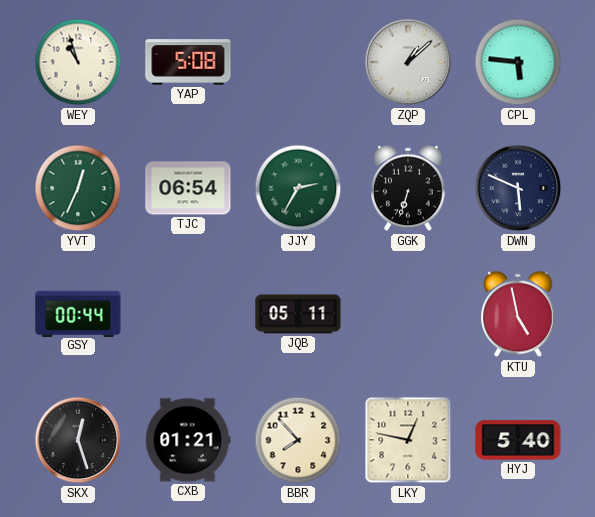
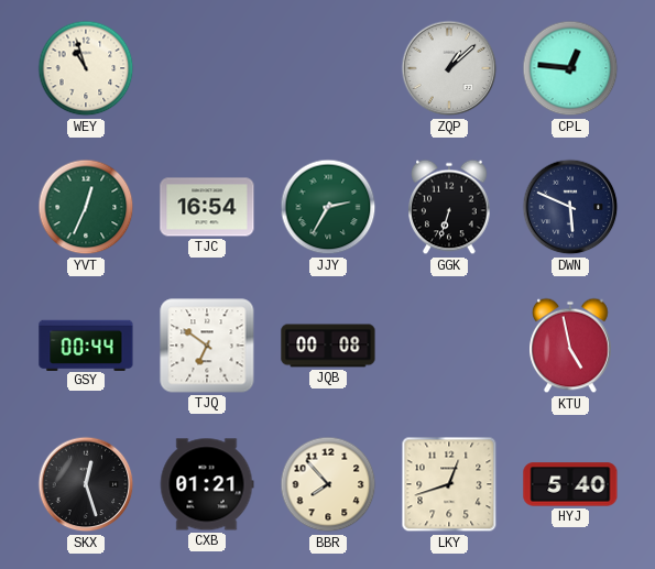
YAP: 5:08 -> none (188, 62)
CPL: 5:46 -> 12:46 (570, 68)
TJC: 06:54 -> 16:54 (207, 207)
TJQ: none -> 6:51 (207, 346)
JQB: 05:11 -> 00:08 (328, 346)
LKY: 12:47 -> 12:42 (449, 484)
